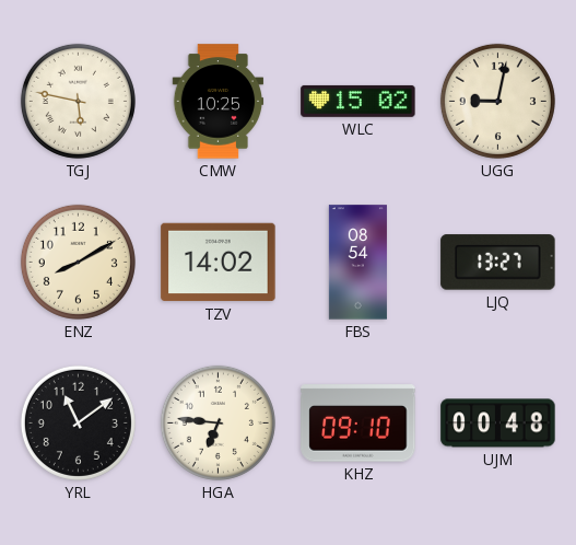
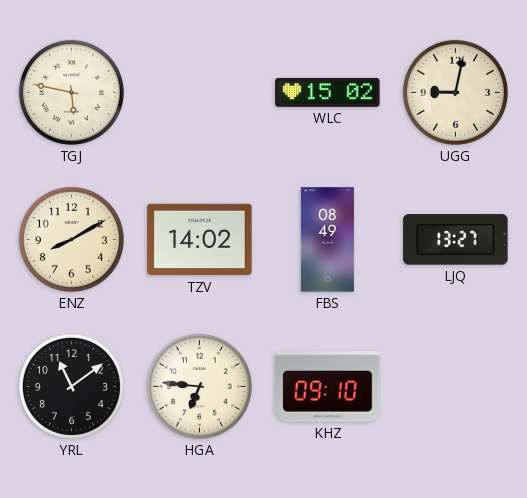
CMW: 10:25 -> none (219, 102)
FBS: 08:54 -> 08:49 (327, 240)
UJM: 00:48 -> none (498, 424)
